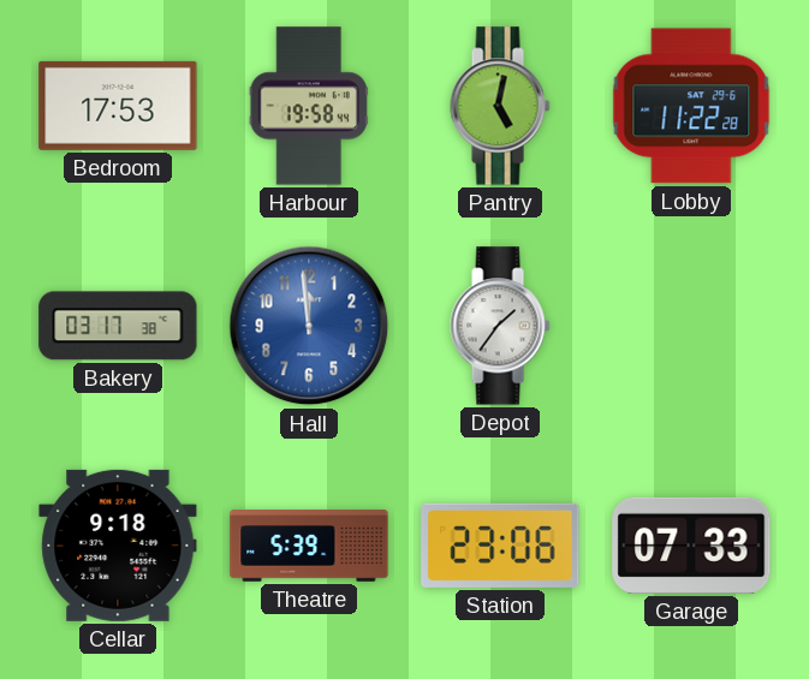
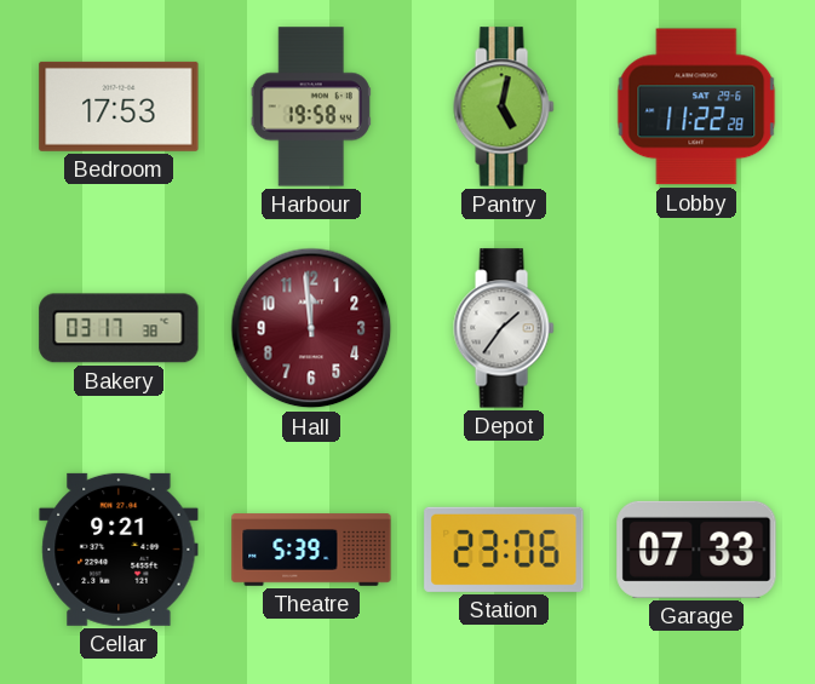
Hall dial: blue -> burgundy (311, 328)
Cellar: 9:18 -> 9:21 (119, 550)
